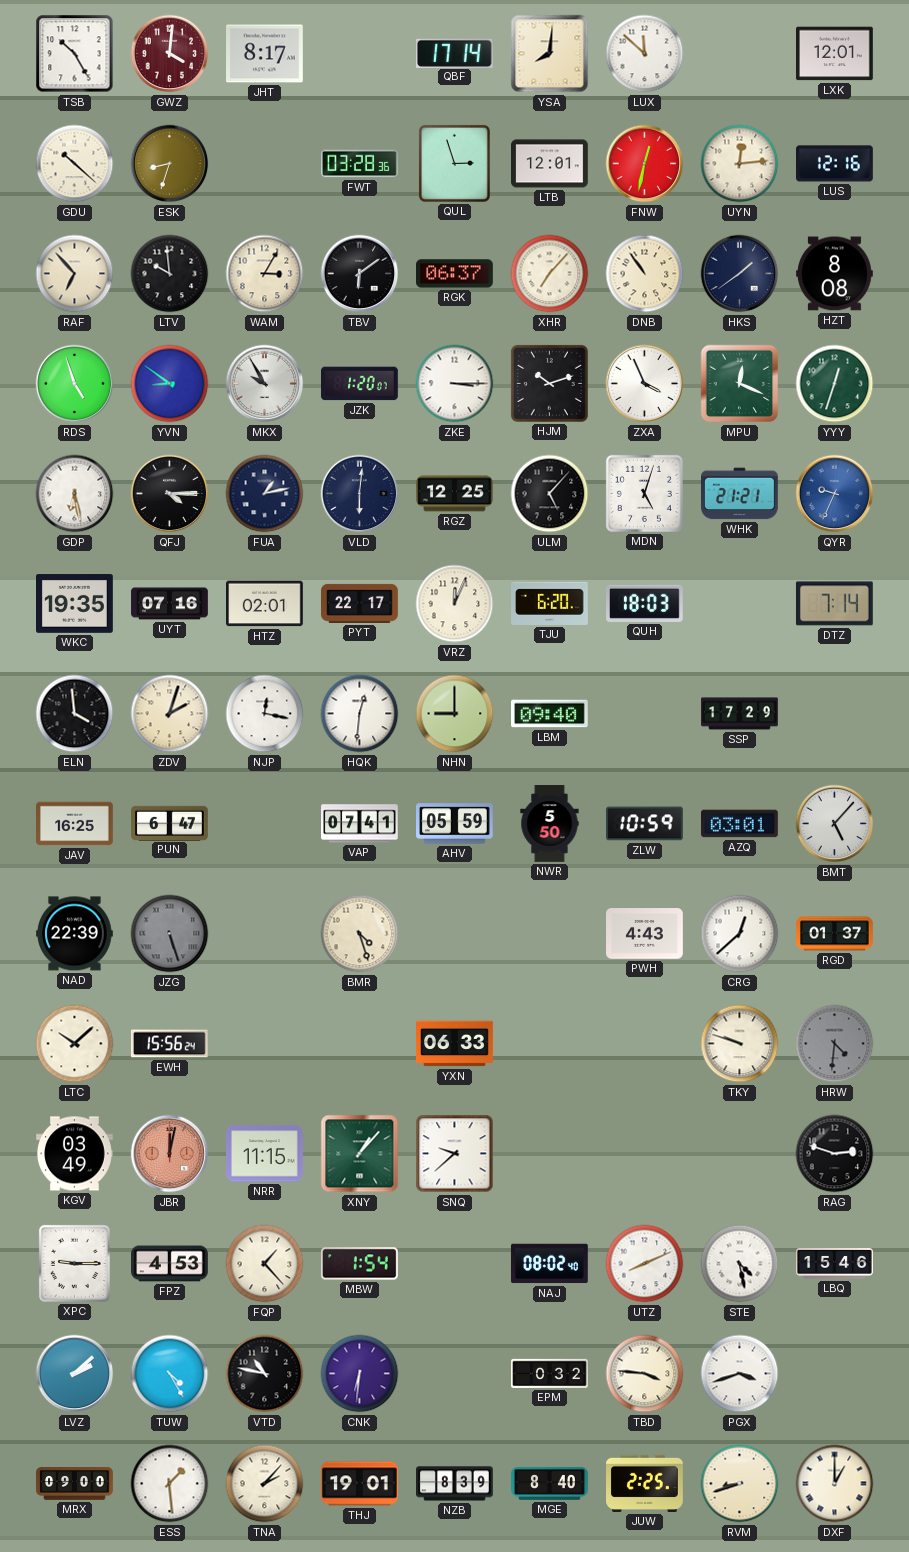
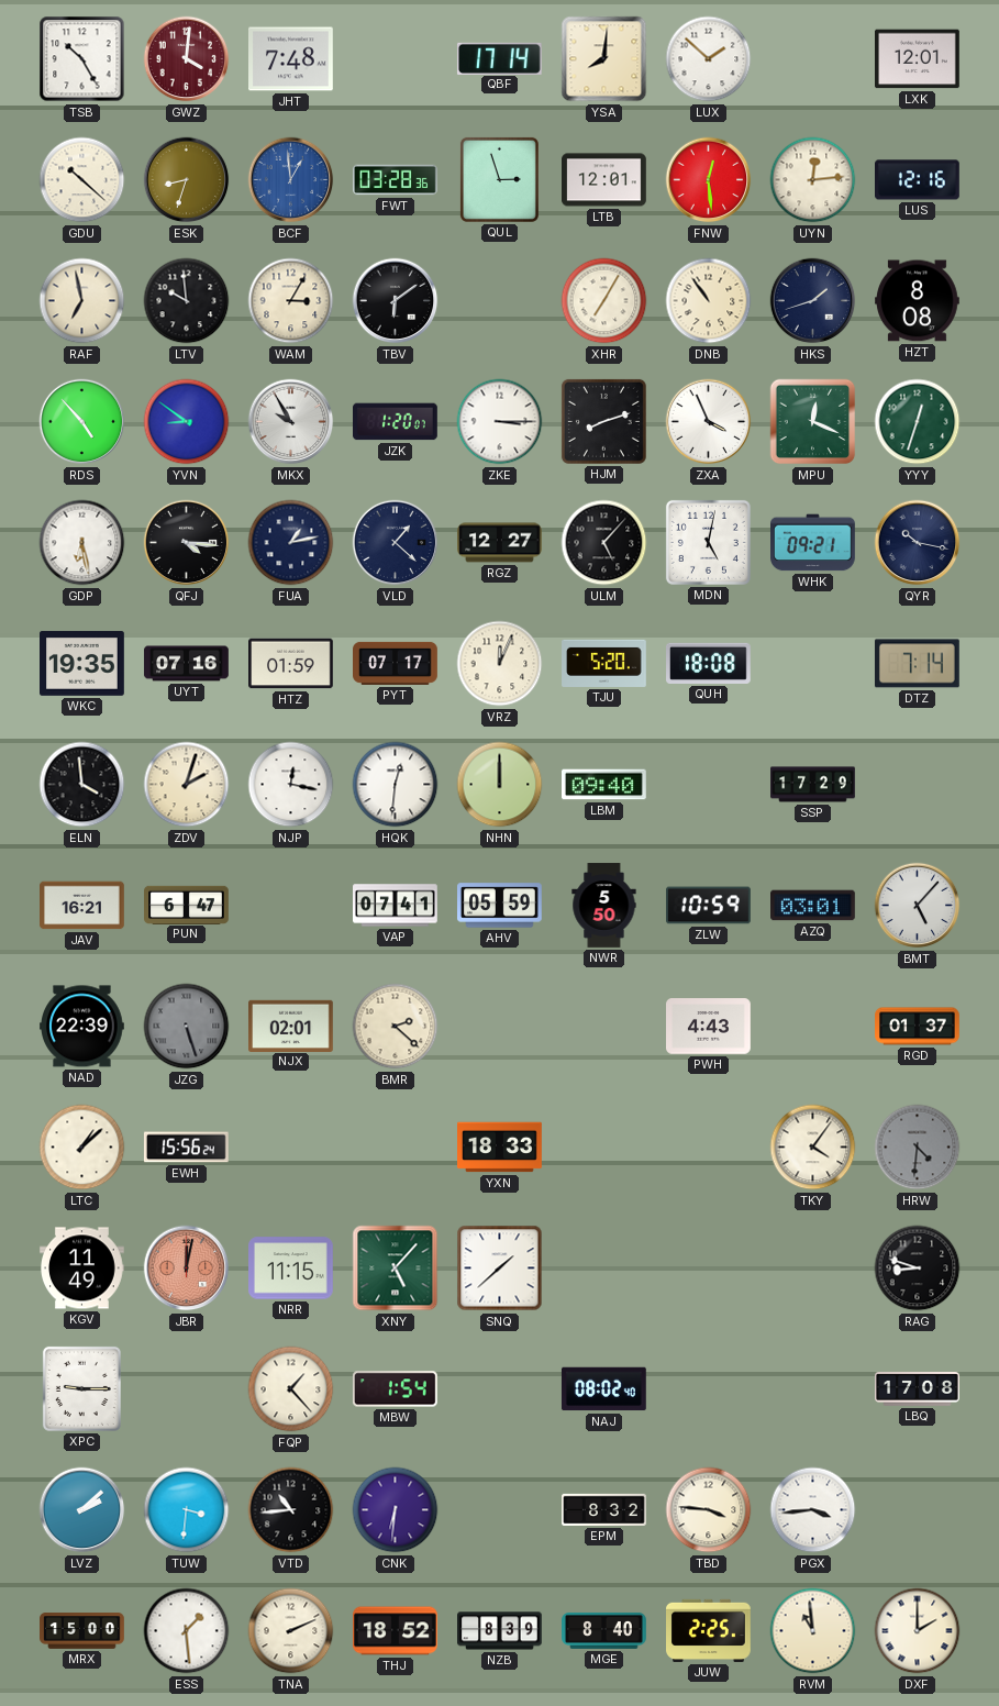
JHT: 8:17 -> 7:48 (291, 59)
LUX: 11:52 -> 1:52 (709, 59)
BCF: none -> 12:59 (291, 180)
FNW: 12:32 -> 12:29 (709, 180)
RAF: 6:53 -> 6:58 (82, 301)
RGK: 06:37 -> none (455, 274)
XHR: 7:07 -> 7:05 (604, 301)
HKS: 1:39 -> 1:42 (813, 301)
RDS: 4:57 -> 4:53 (82, 422)
HJM: 10:12 -> 8:12 (603, 421)
QFJ: 4:15 -> 4:16 (187, 543)
VLD: 6:01 -> 1:22 (396, 543)
RGZ: 12:25 -> 12:27 (500, 543)
MDN: 5:03 -> 5:02 (708, 542)
WHK: 21:21 -> 09:21 (813, 543)
QYR: 9:34 -> 10:17 (918, 543)
QYR dial: blue -> navy (918, 543)
HTZ: 02:01 -> 01:59 (291, 664)
PYT: 22:17 -> 07:17 (396, 663)
TJU: 6:20 -> 5:20 (604, 663)
QUH: 18:03 -> 18:08 (709, 663)
NHN: 9:00 -> 12:00 (500, 785)
JAV: 16:25 -> 16:21 (82, 906)
NJX: none -> 02:01 (291, 1026)
BMR: 4:27 -> 2:22 (396, 1027)
CRG: 12:38 -> none (740, 934)
LTC: 10:08 -> 1:08 (82, 1148)
YXN: 06:33 -> 18:33 (500, 1148)
TKY: 9:48 -> 4:06 (813, 1148)
KGV: 03:49 -> 11:49 (82, 1269)
XNY: 1:07 -> 5:07 (396, 1269)
SNQ: 9:38 -> 1:38 (500, 1269)
RAG: 2:48 -> 8:48 (918, 1269)
FPZ: 4:53 -> none (170, 1264)
UTZ: 8:11 -> none (645, 1264)
STE: 4:28 -> none (740, 1264)
LBQ: 15:46 -> 17:08 (918, 1389)
TUW: 4:25 -> 3:31 (187, 1510)
VTD: 10:47 -> 10:44 (291, 1510)
EPM: 0:32 -> 8:32 (604, 1509)
PGX: 3:42 -> 3:44 (813, 1510)
MRX: 09:00 -> 15:00 (82, 1631)
TNA: 2:07 -> 2:11 (291, 1631)
THJ: 19:01 -> 18:52 (396, 1631)
RVM: 8:42 -> 10:59 (813, 1631)
DXF: 1:00 -> 2:00 (918, 1631)
